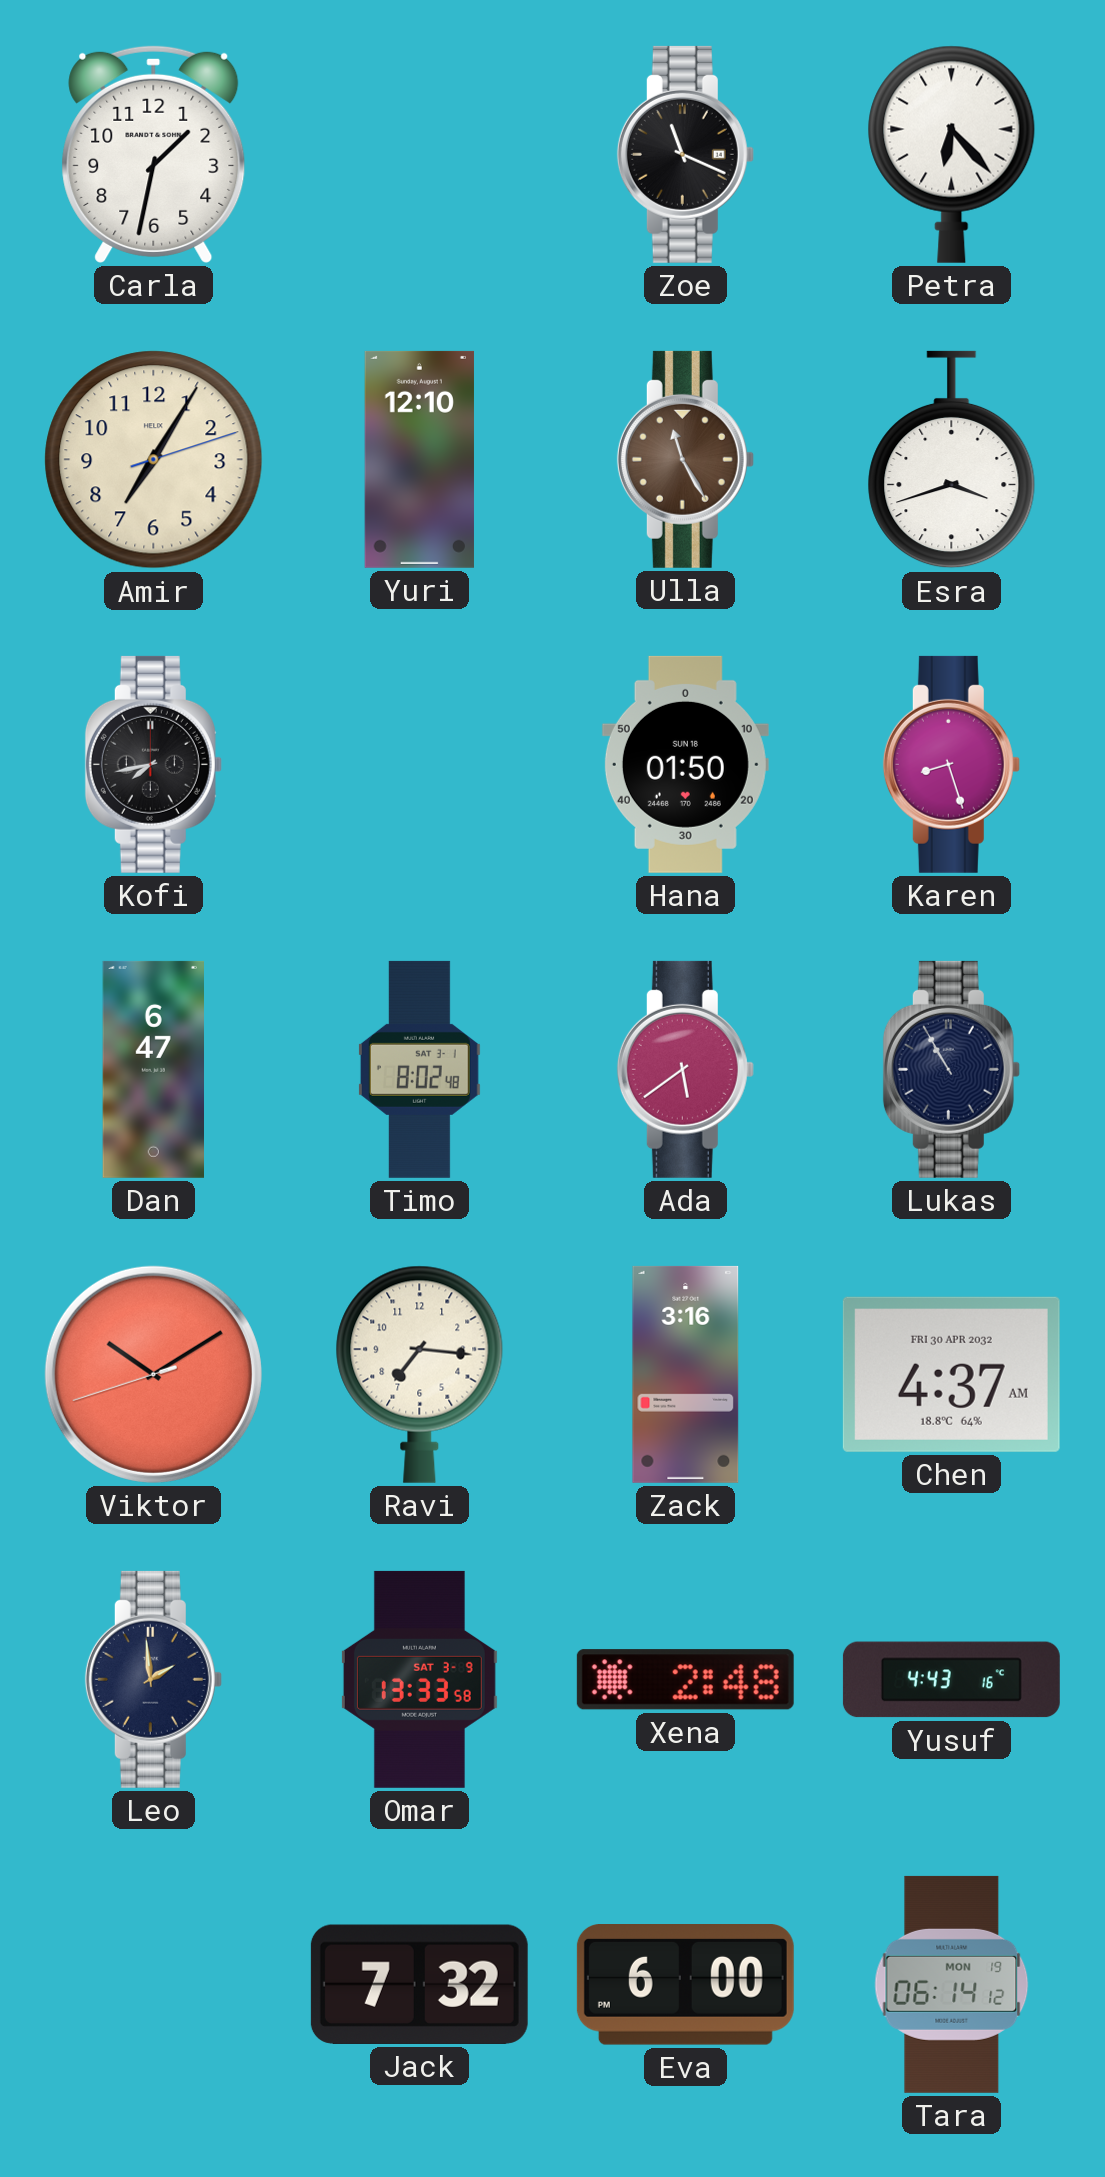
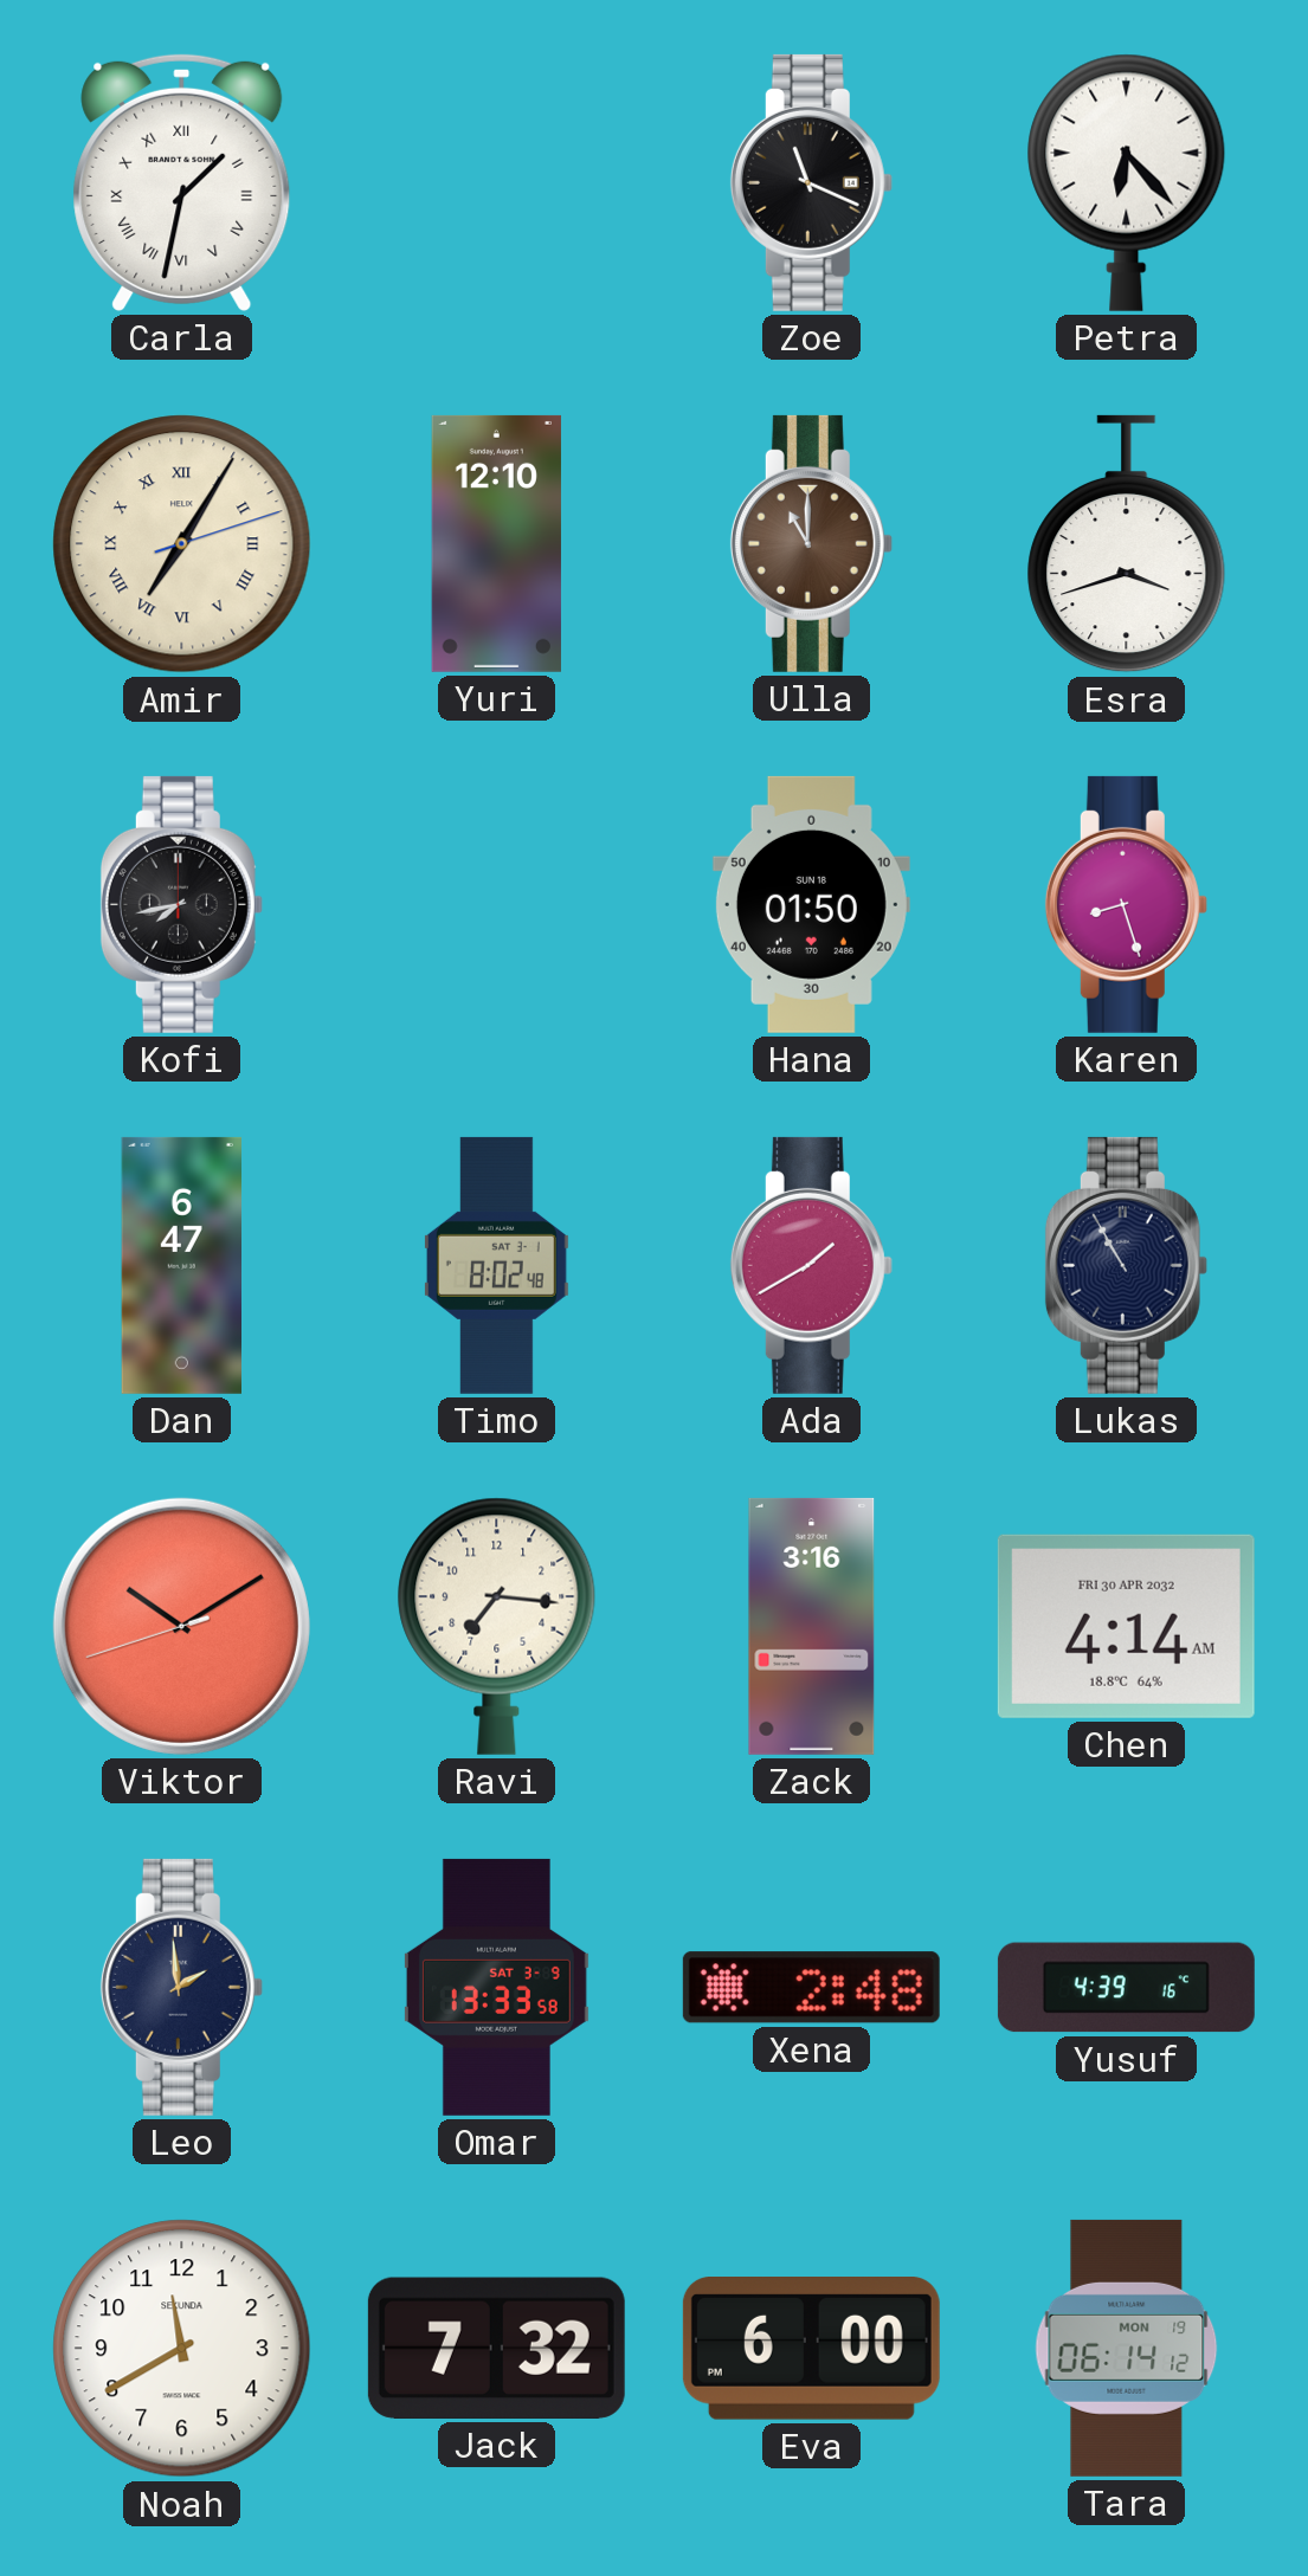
Carla numerals: Arabic -> Roman (182, 182)
Amir numerals: Arabic -> Roman (182, 544)
Ulla: 11:25 -> 11:00 (811, 543)
Ada: 5:39 -> 1:40 (811, 1265)
Chen: 4:37 -> 4:14 (1126, 1626)
Yusuf: 4:43 -> 4:39 (1126, 1988)
Noah: none -> 11:40 (182, 2349)
